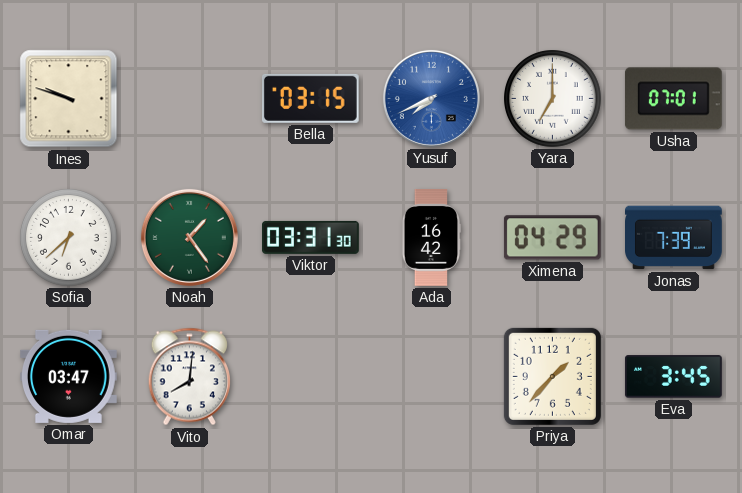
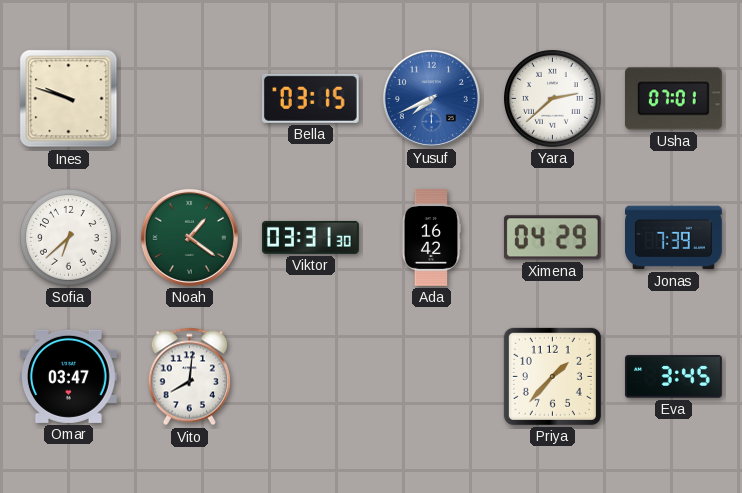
Yara: 7:00 -> 2:38 (553, 99)
Noah: 1:24 -> 1:21 (189, 237)
